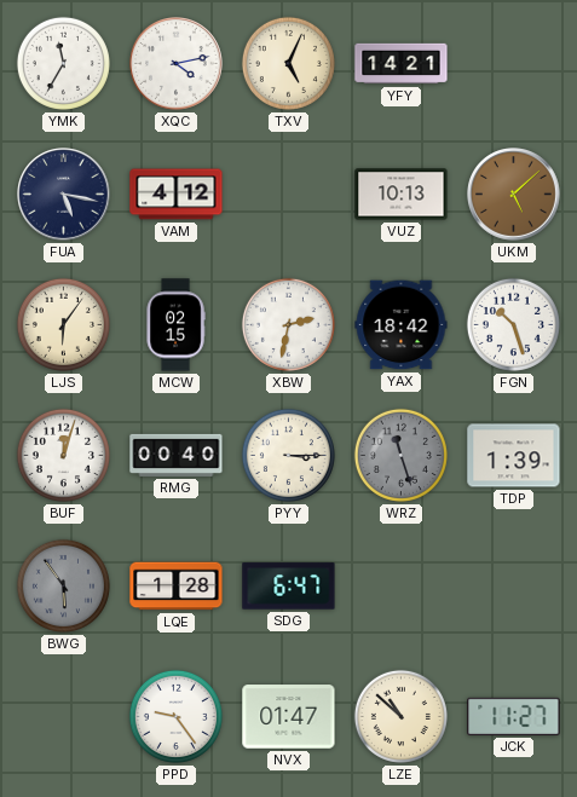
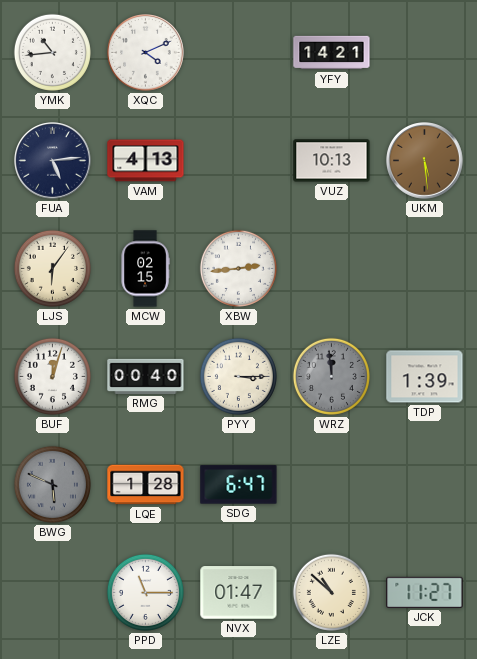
YMK: 11:35 -> 10:44 (52, 52)
XQC: 4:13 -> 4:11 (146, 53)
TXV: 5:04 -> none (288, 63)
FUA: 5:17 -> 5:14 (53, 161)
VAM: 4:12 -> 4:13 (146, 161)
UKM: 5:08 -> 5:29 (425, 161)
XBW: 2:32 -> 2:44 (238, 268)
YAX: 18:42 -> none (402, 325)
FGN: 10:27 -> none (513, 324)
WRZ: 11:27 -> 11:59 (331, 376)
BWG: 5:54 -> 5:49 (52, 484)
PPD: 9:24 -> 11:15 (145, 592)
